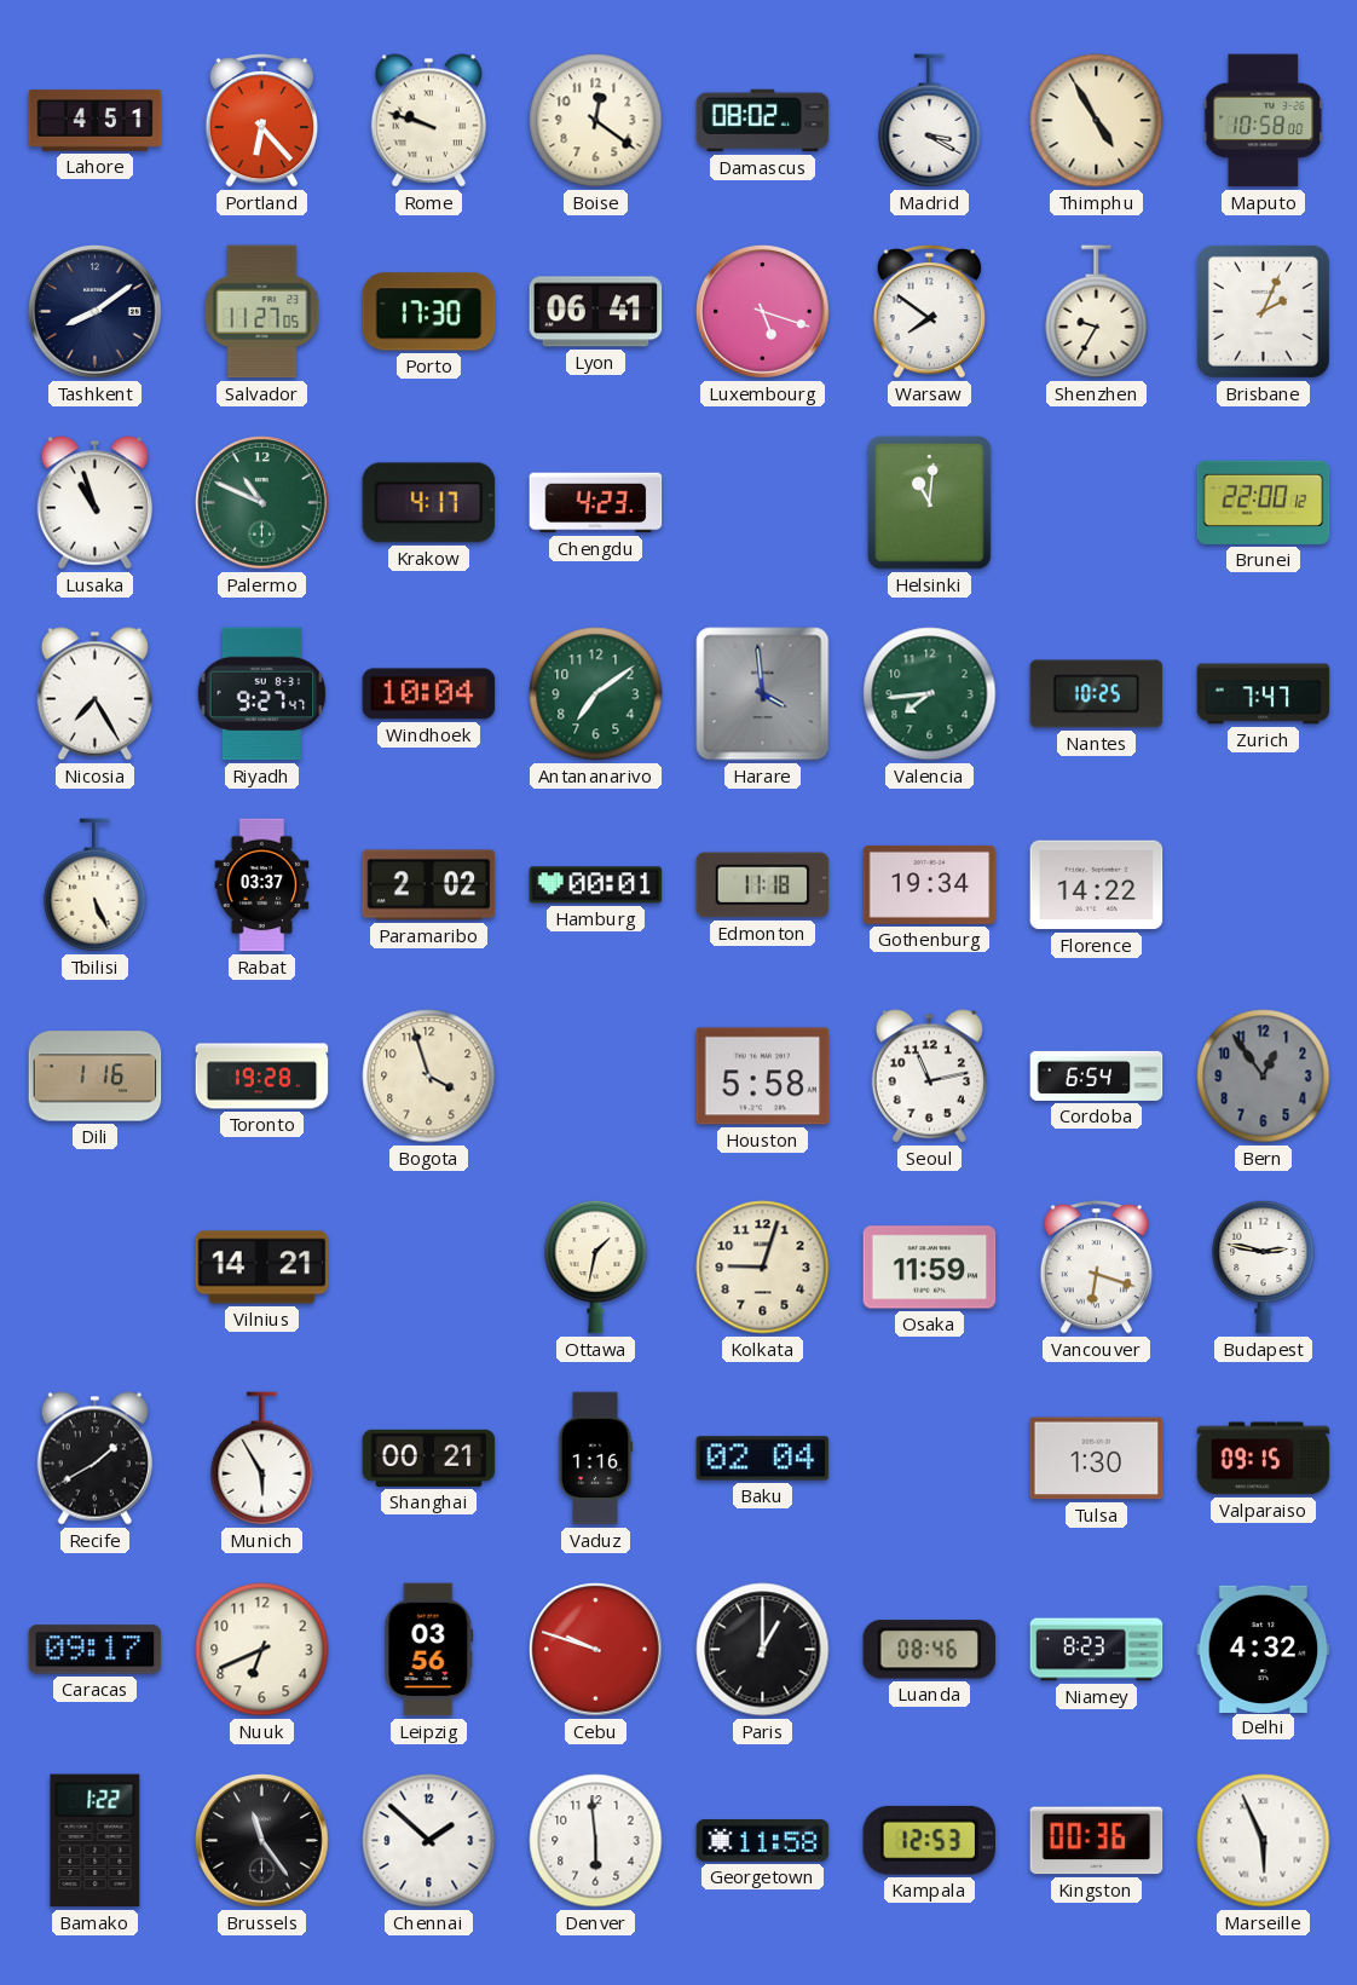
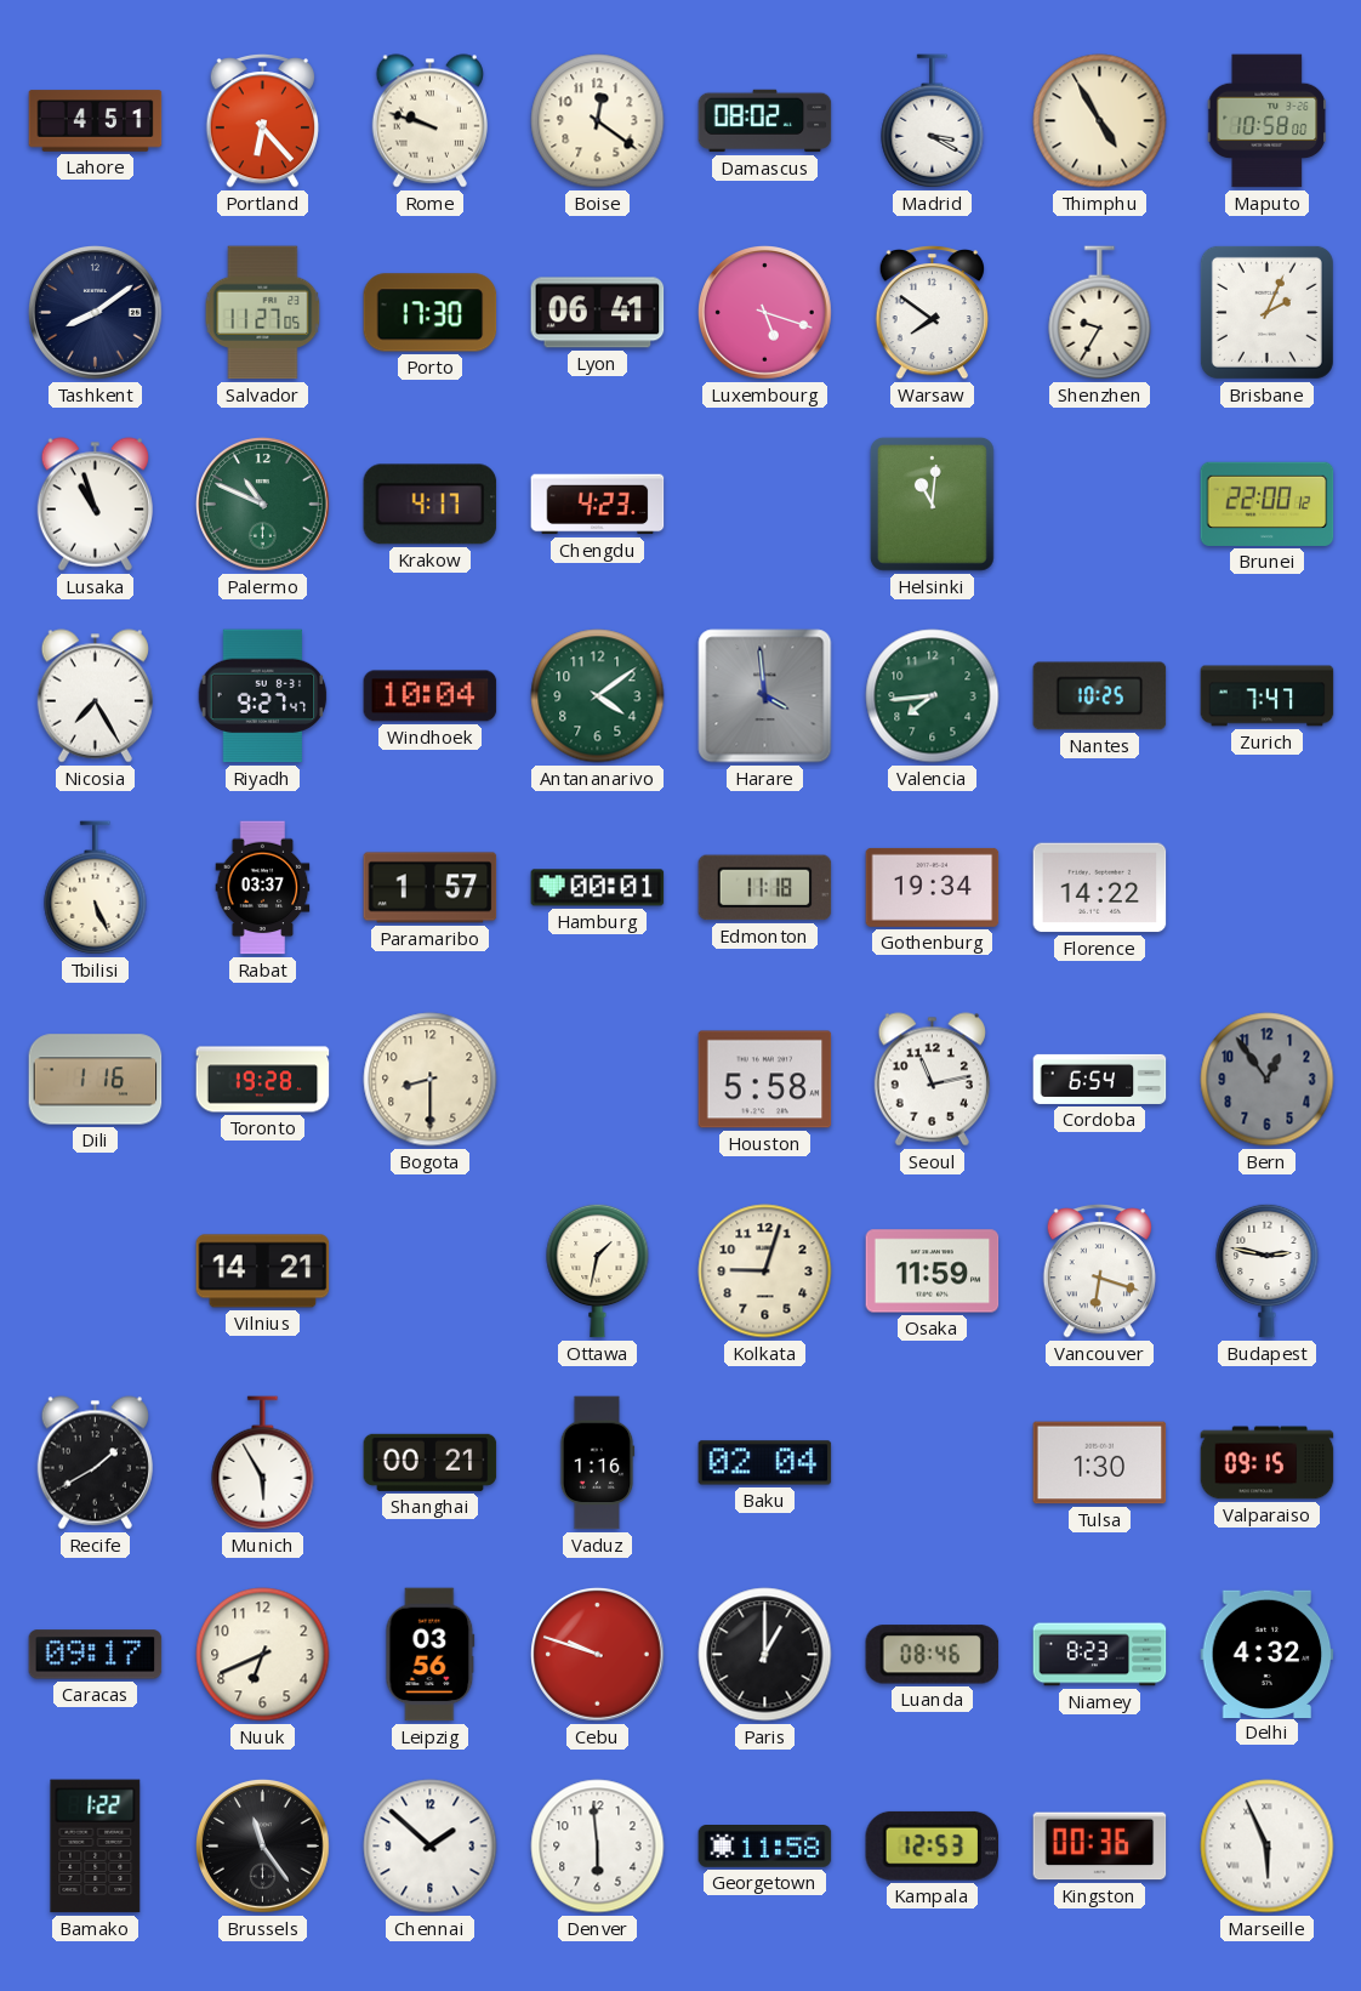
Antananarivo: 7:09 -> 4:09 (598, 696)
Paramaribo: 2:02 -> 1:57 (431, 888)
Bogota: 3:57 -> 8:30 (431, 1080)
